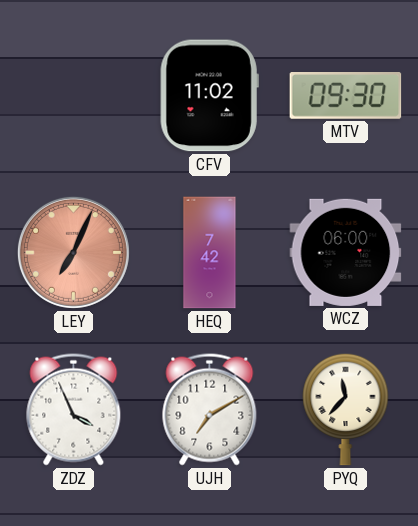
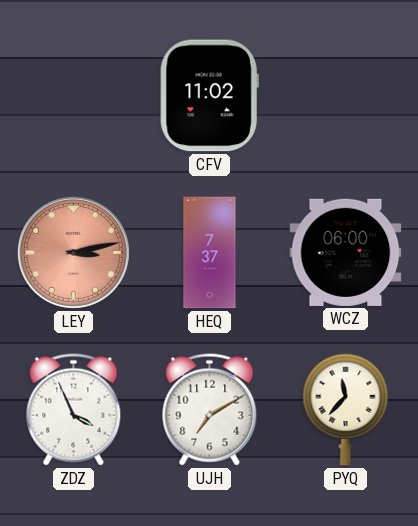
MTV: 09:30 -> none (346, 96)
LEY: 7:04 -> 3:13 (73, 252)
HEQ: 7:42 -> 7:37 (210, 253)
